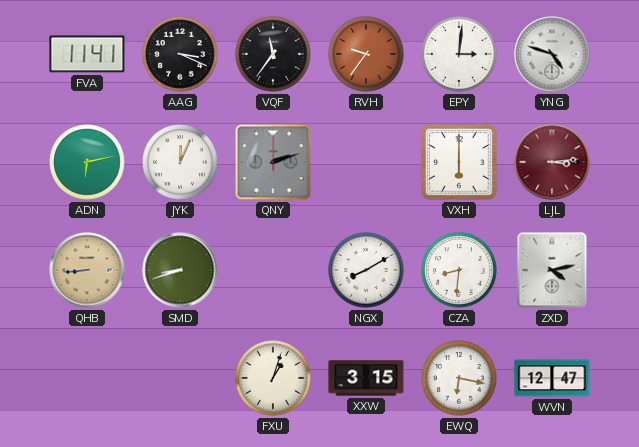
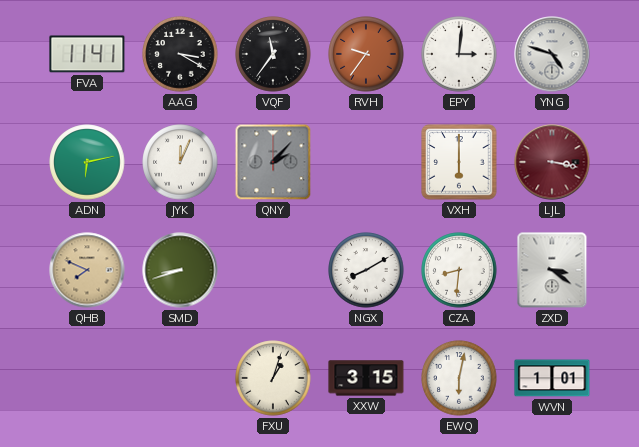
AAG: 3:19 -> 3:20 (180, 54)
QNY: 2:12 -> 2:07 (273, 162)
LJL: 3:14 -> 3:17 (552, 162)
QHB: 8:44 -> 7:49 (87, 270)
ZXD: 4:13 -> 3:21 (552, 270)
EWQ: 6:17 -> 6:02 (459, 378)
WVN: 12:47 -> 1:01 (552, 378)
